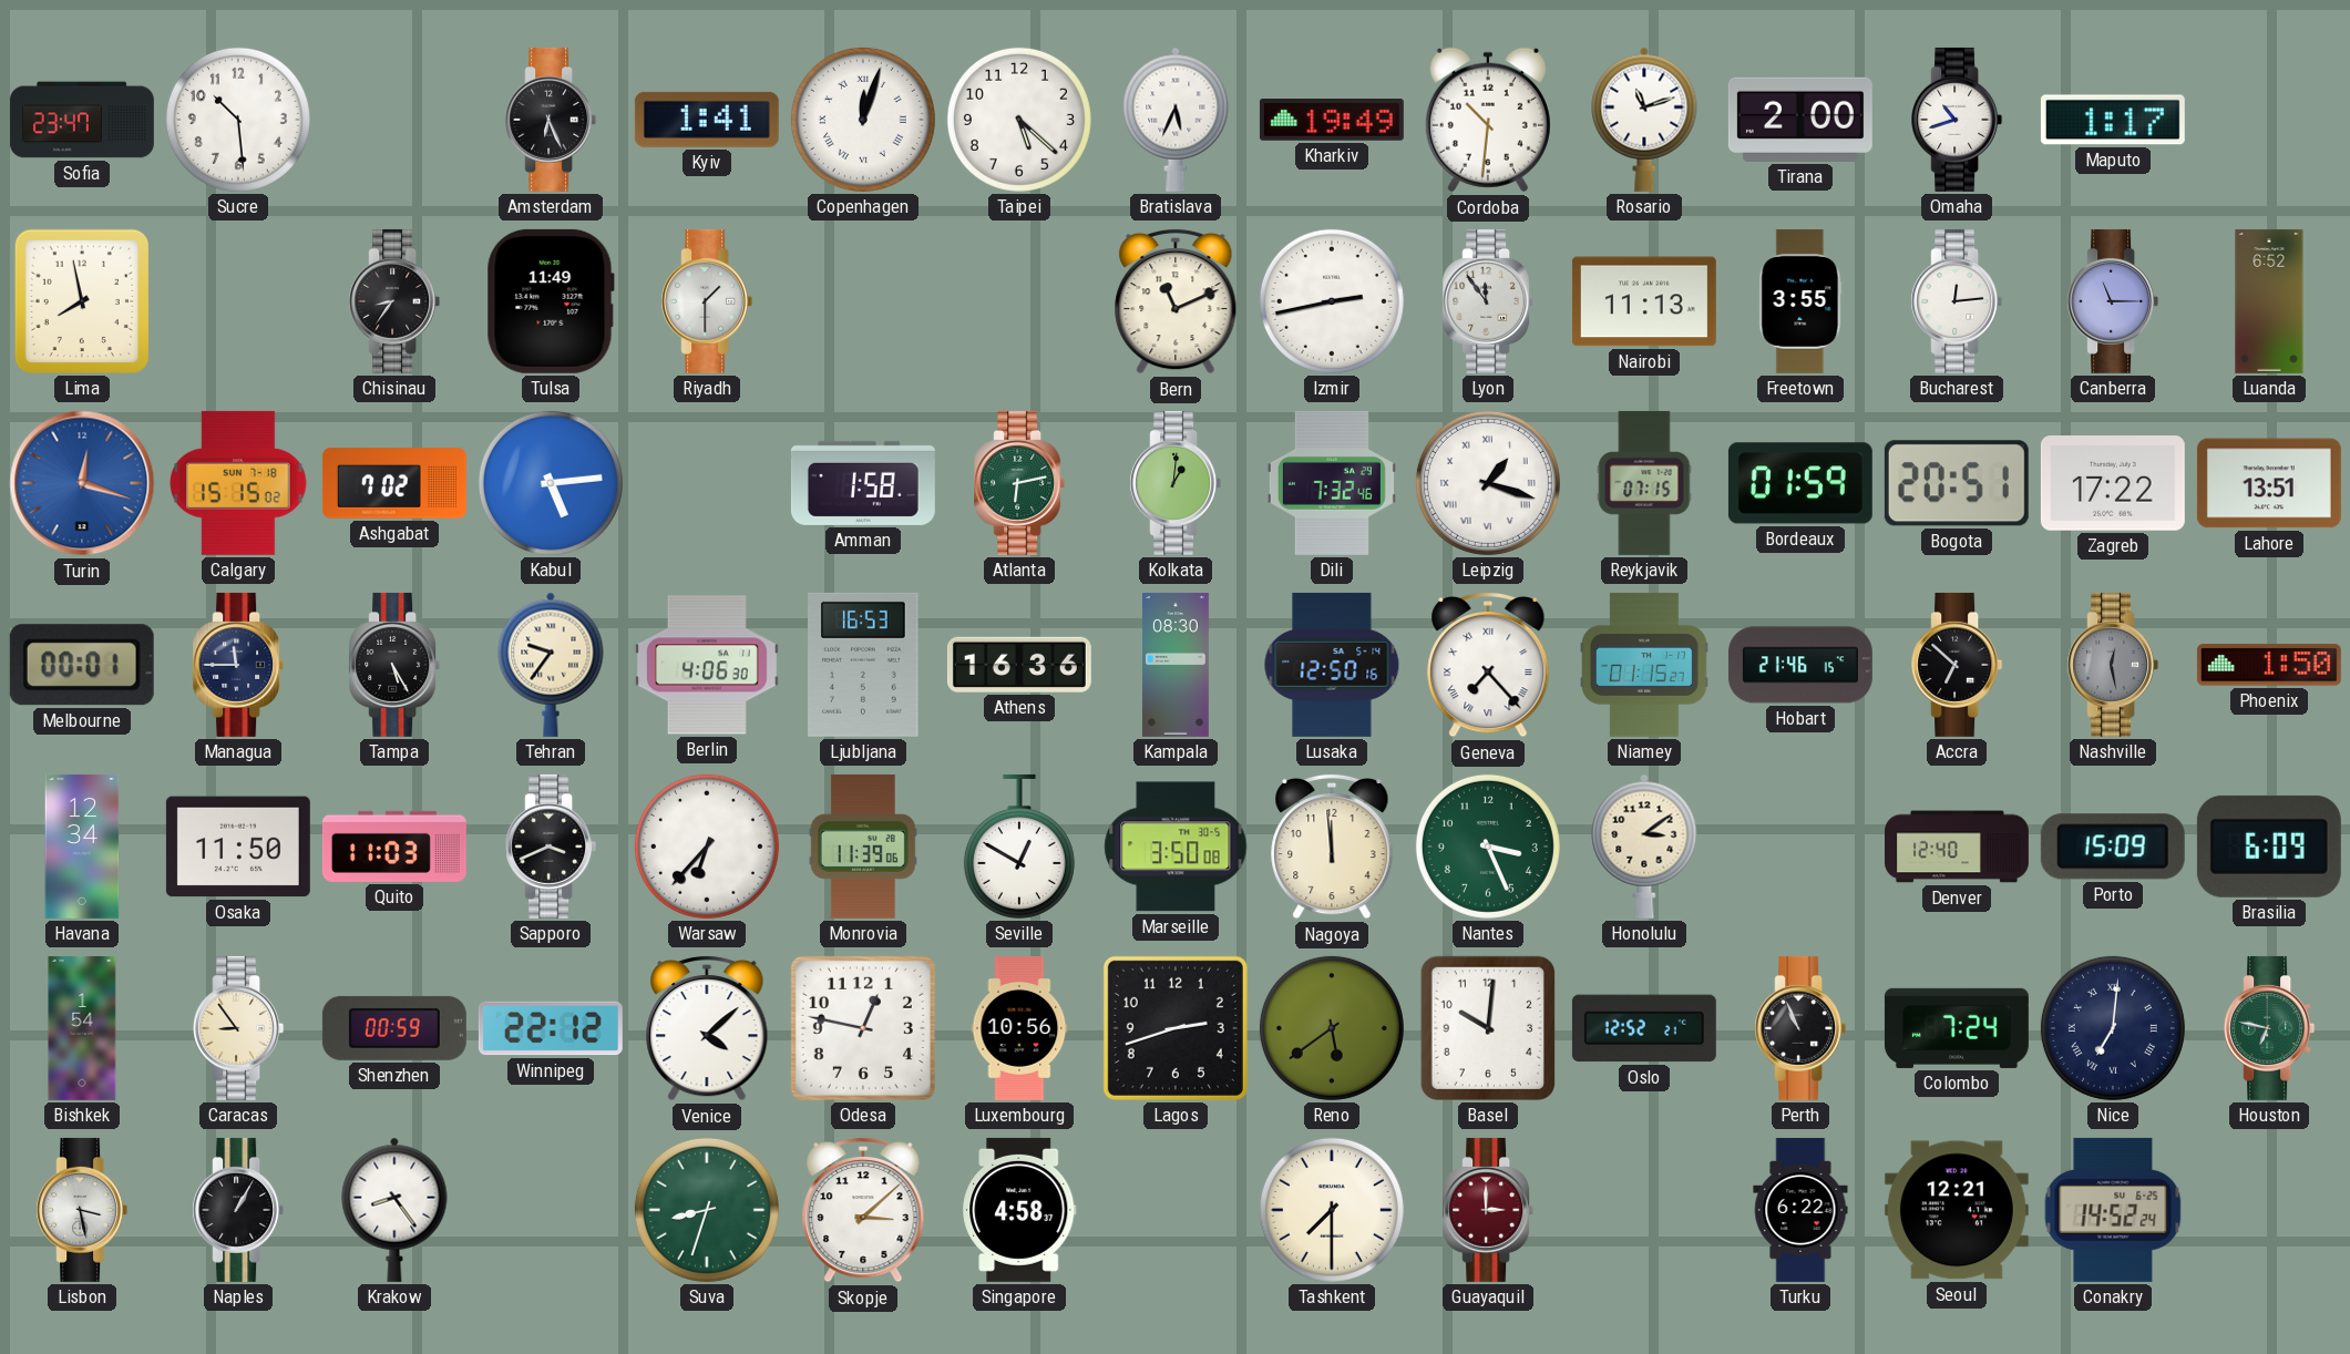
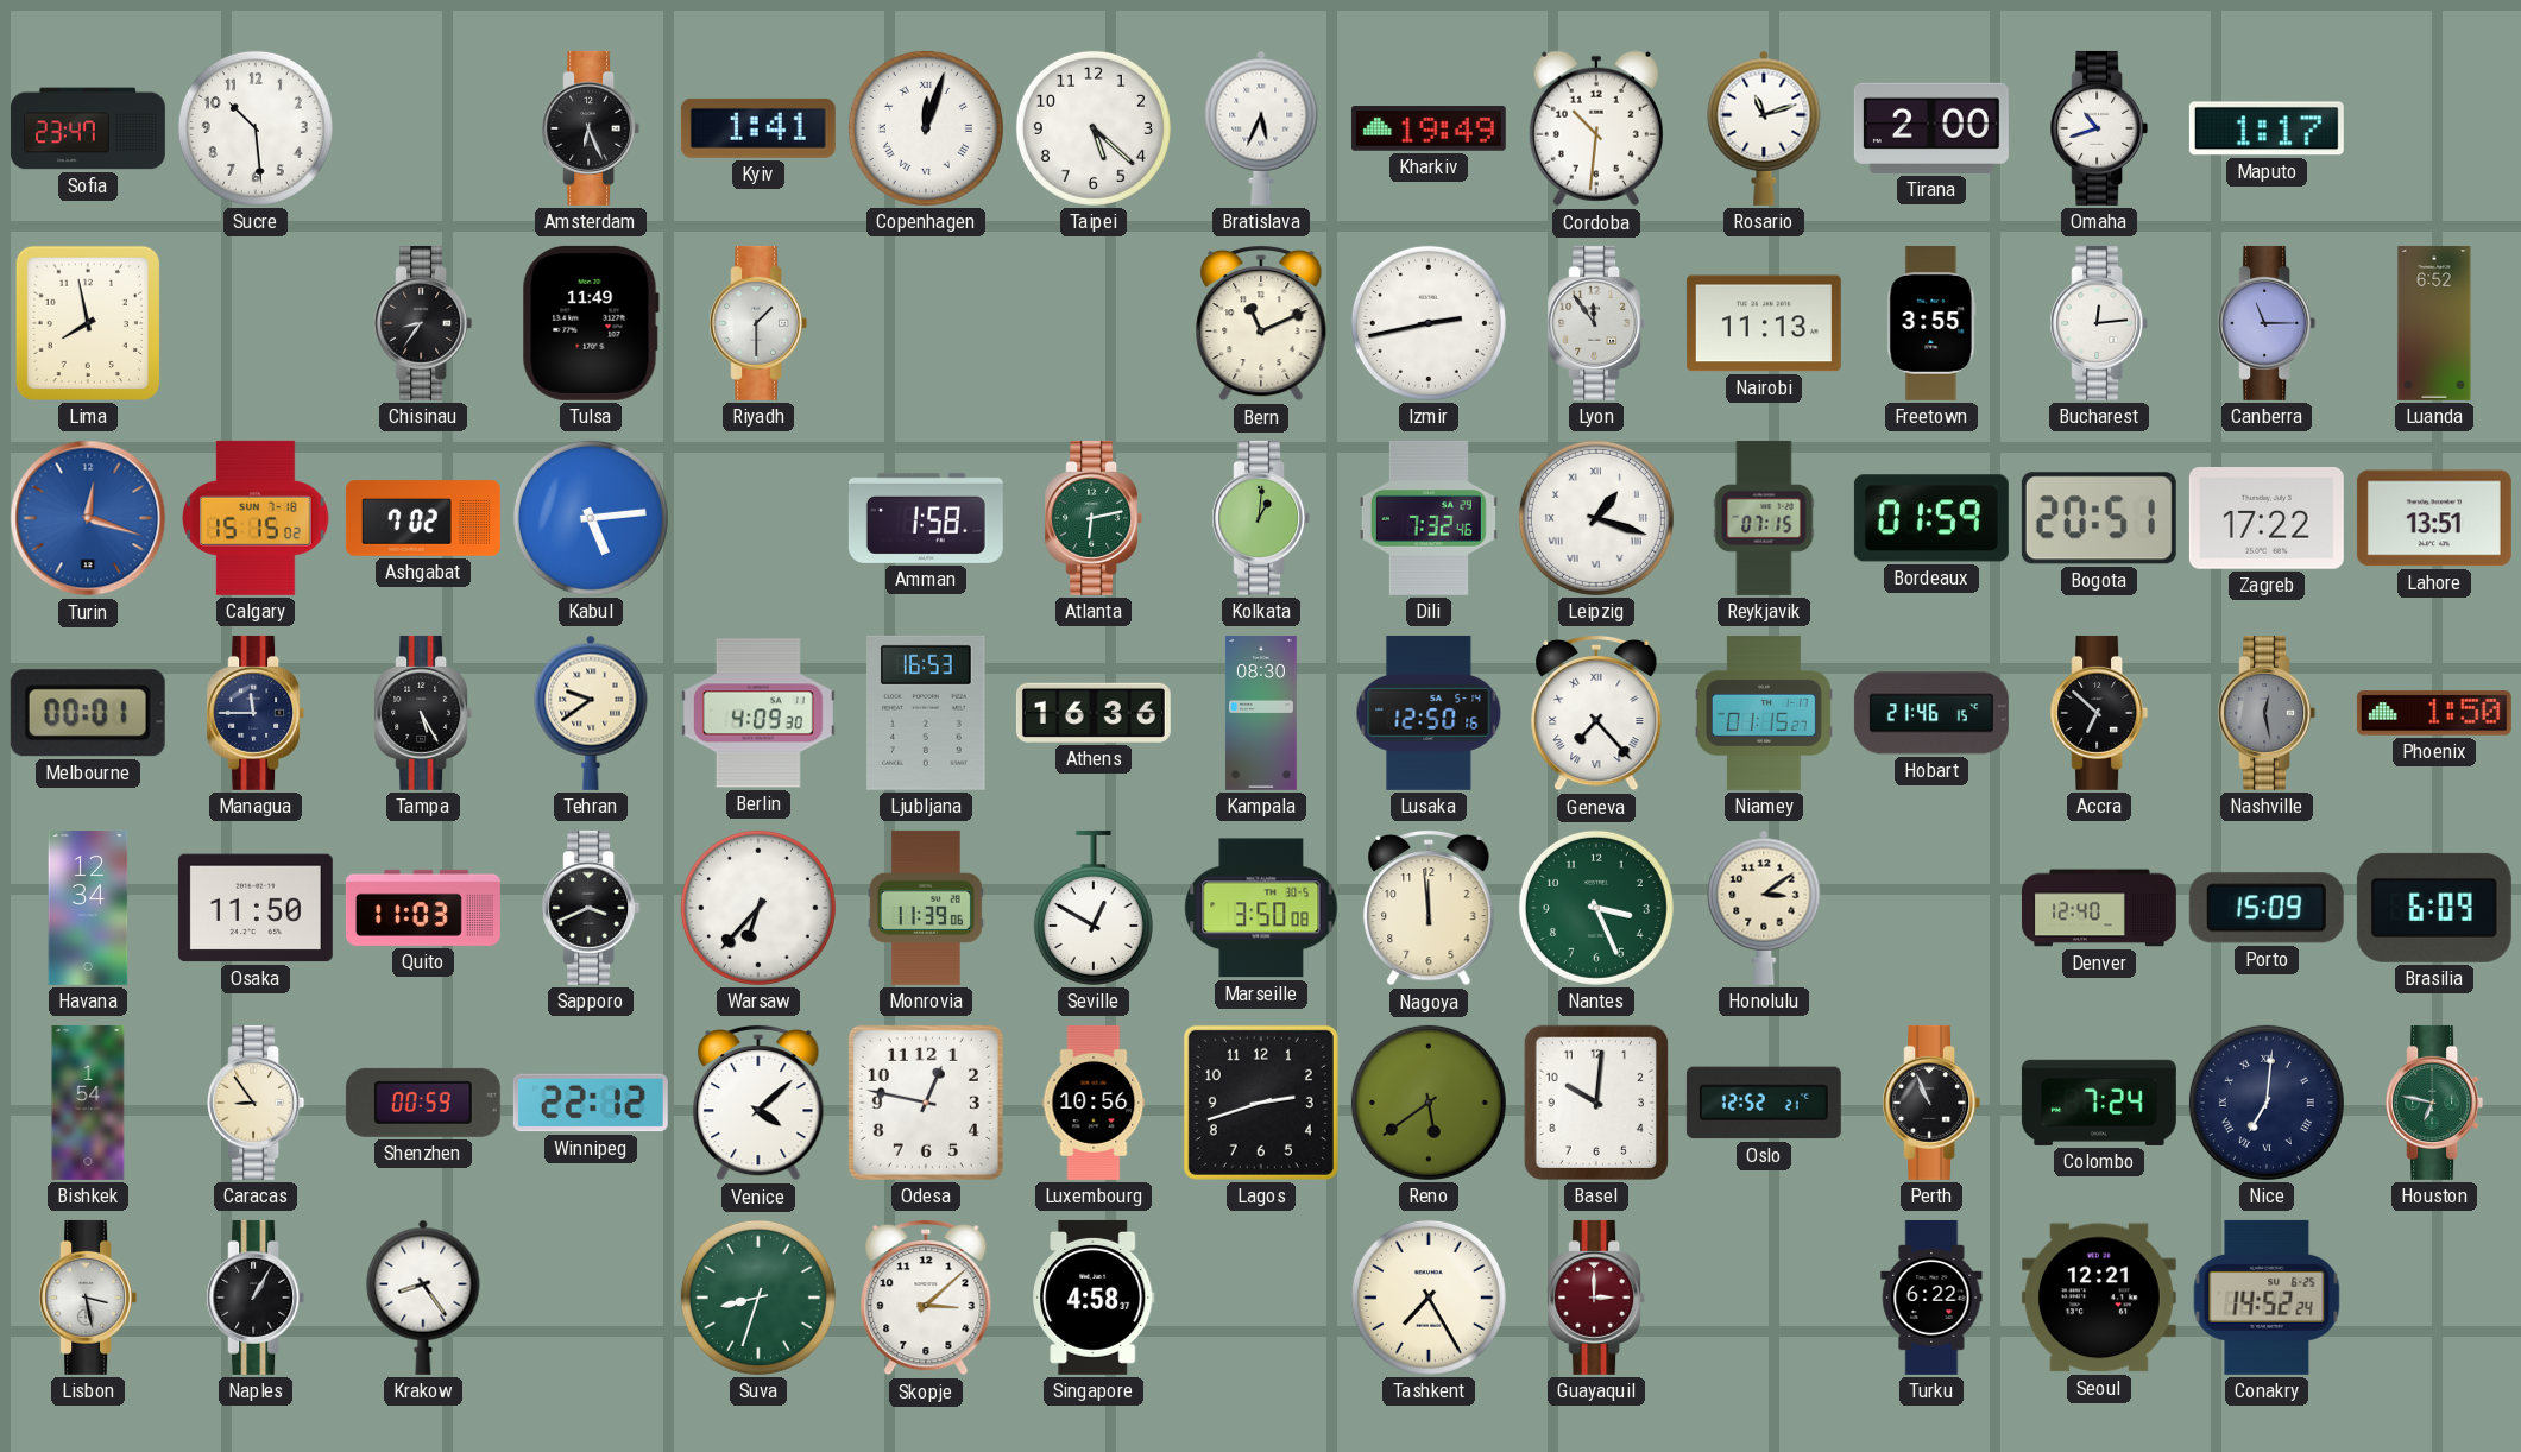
Tehran: 9:36 -> 9:39 (591, 713)
Berlin: 4:06 -> 4:09 (758, 713)
Tashkent: 7:30 -> 7:25 (1429, 1298)
